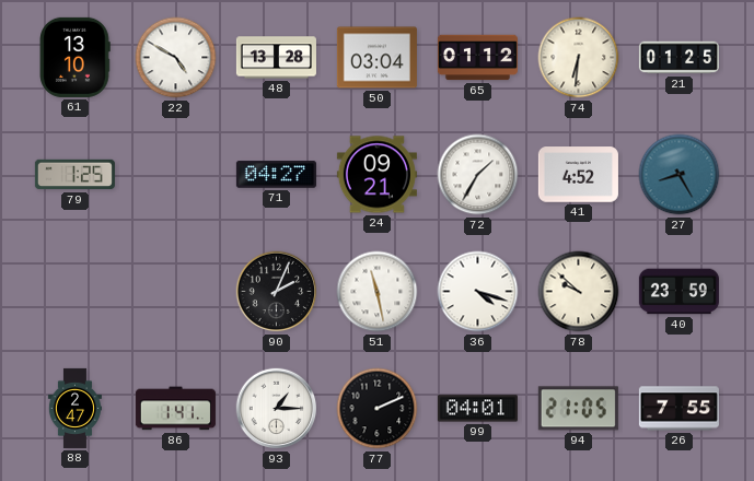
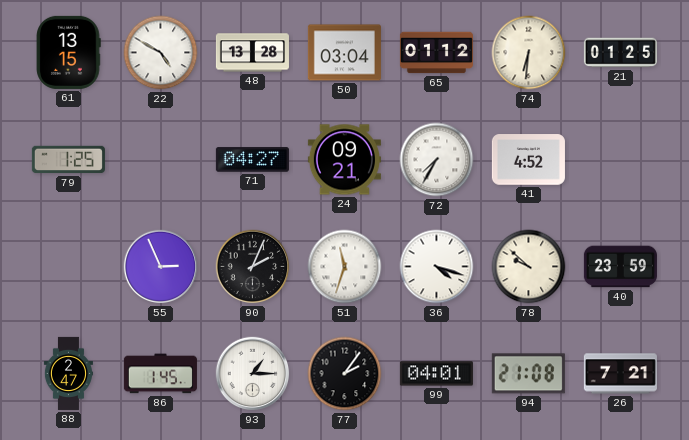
61: 13:10 -> 13:15 (68, 52)
72: 1:35 -> 7:35 (437, 160)
27: 8:25 -> none (680, 175)
55: none -> 2:56 (161, 267)
51: 11:28 -> 11:33 (345, 267)
86: 1:41 -> 1:45 (160, 374)
77: 2:11 -> 2:06 (345, 374)
94: 21:05 -> 21:08 (528, 374)
26: 7:55 -> 7:21 (620, 374)
